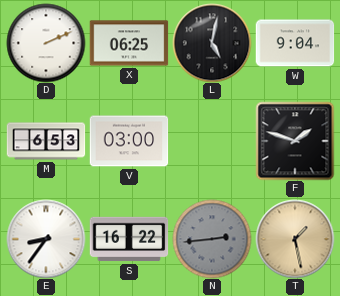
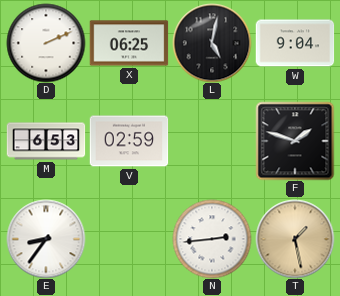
V: 03:00 -> 02:59 (129, 141)
S: 16:22 -> none (129, 239)
N dial: grey -> white (212, 239)
